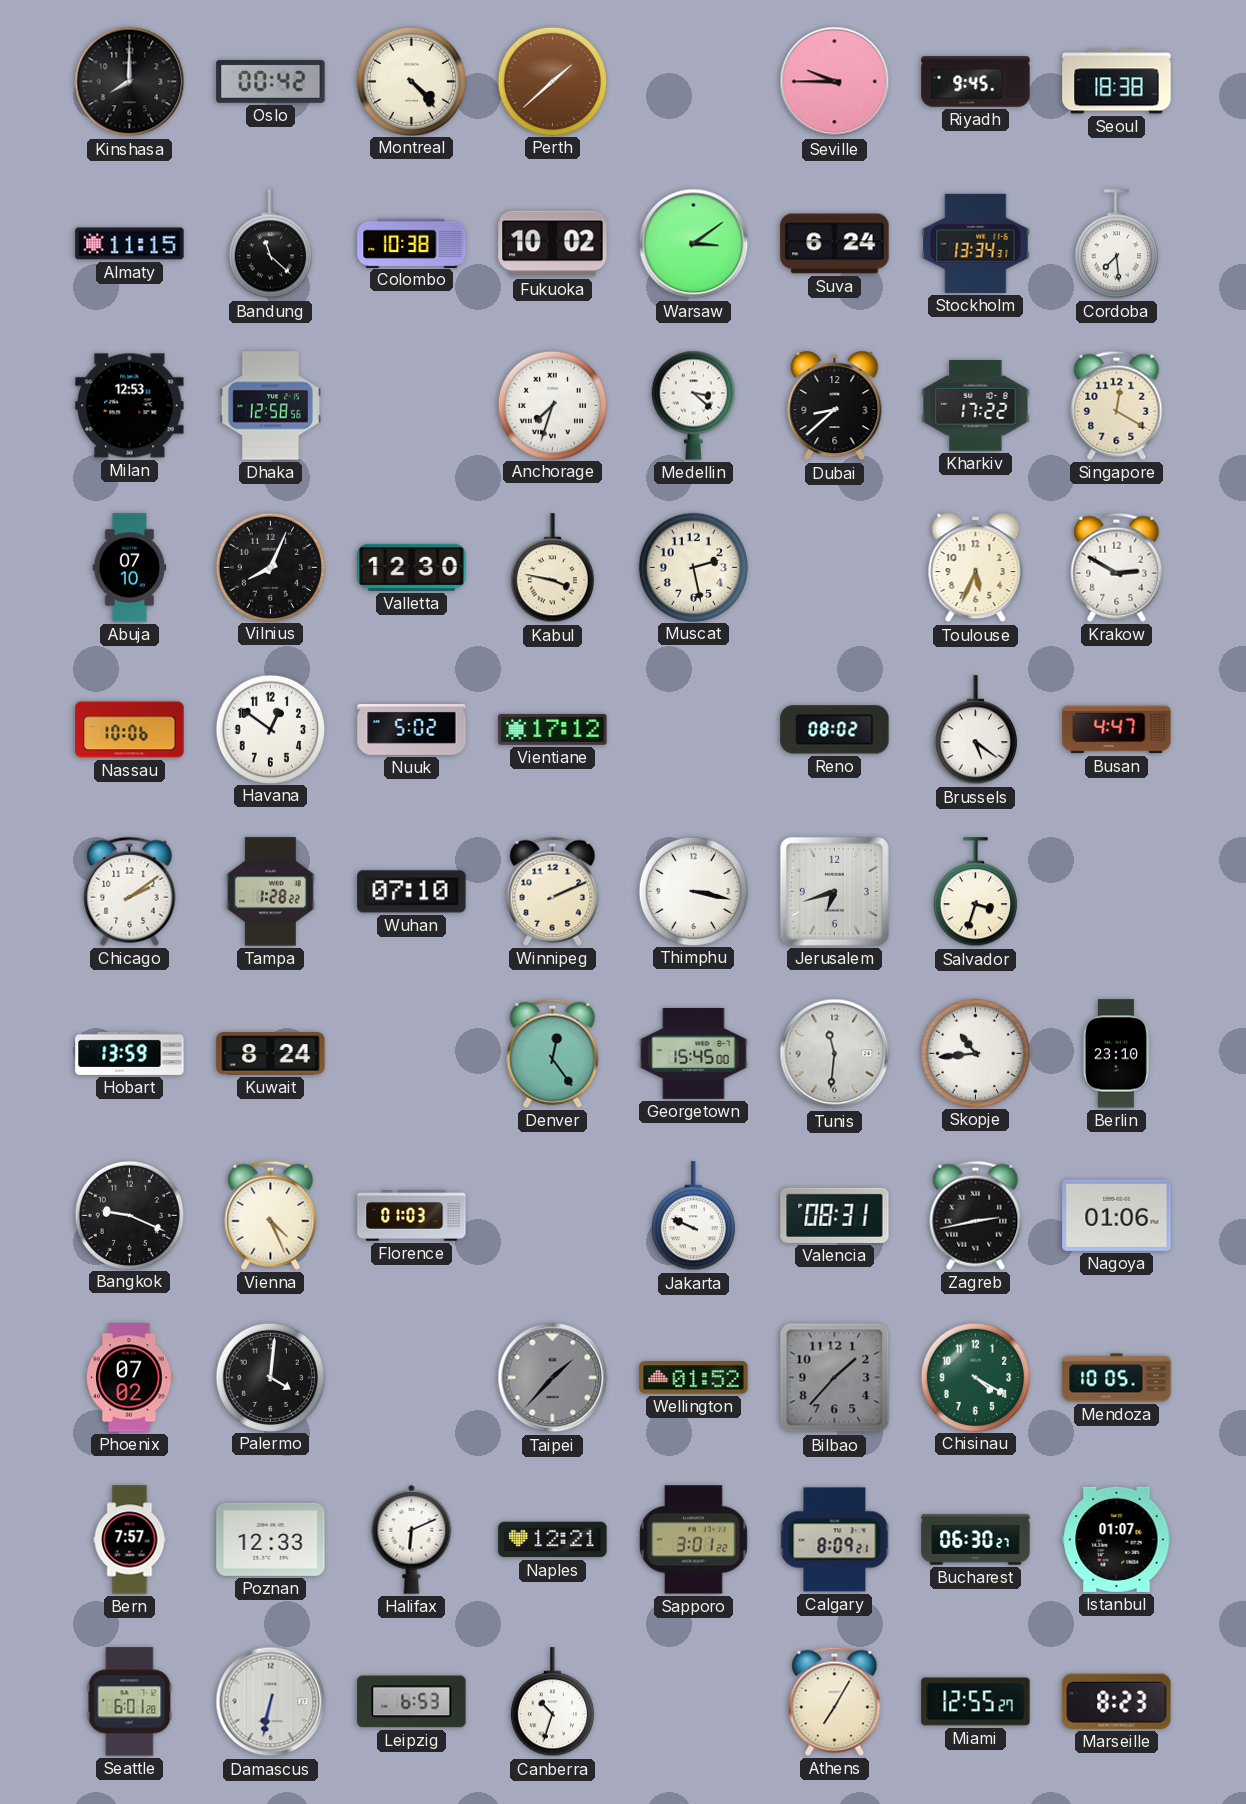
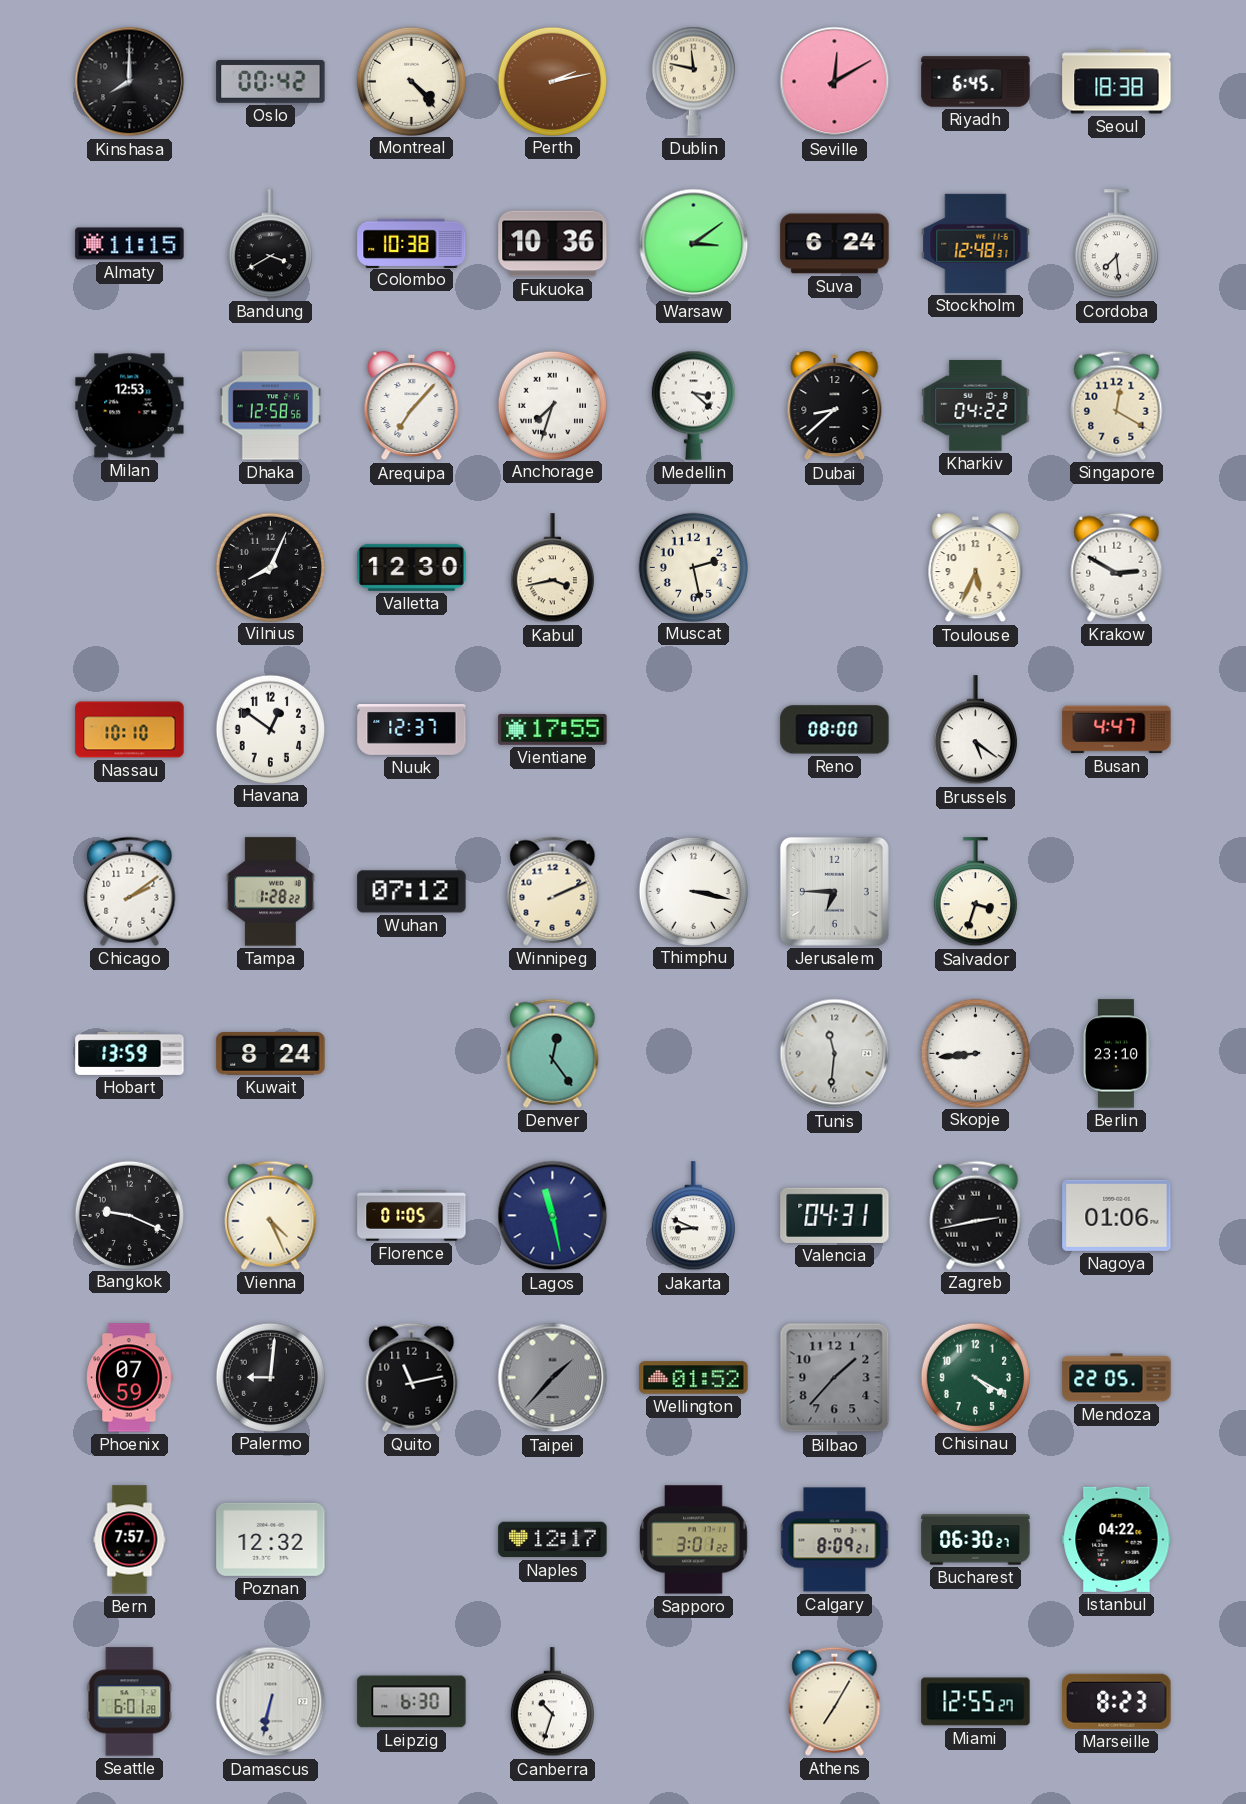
Perth: 1:38 -> 2:13 (552, 81)
Dublin: none -> 11:47 (693, 81)
Seville: 9:45 -> 12:10 (835, 82)
Riyadh: 9:45 -> 6:45 (976, 82)
Bandung: 11:22 -> 3:40 (270, 244)
Fukuoka: 10:02 -> 10:36 (553, 244)
Stockholm: 13:34 -> 12:48 (976, 243)
Arequipa: none -> 7:07 (412, 406)
Kharkiv: 17:22 -> 04:22 (976, 405)
Abuja: 07:10 -> none (130, 568)
Kabul: 3:47 -> 3:43 (552, 568)
Nassau: 10:06 -> 10:10 (130, 730)
Nuuk: 5:02 -> 12:37 (412, 730)
Vientiane: 17:12 -> 17:55 (553, 729)
Reno: 08:02 -> 08:00 (835, 730)
Wuhan: 07:10 -> 07:12 (412, 892)
Jerusalem: 6:42 -> 6:45 (834, 891)
Georgetown: 15:45 -> none (694, 1053)
Skopje: 10:44 -> 8:44 (975, 1053)
Florence: 01:03 -> 01:05 (412, 1216)
Lagos: none -> 11:28 (553, 1216)
Jakarta: 9:49 -> 8:49 (693, 1216)
Valencia: 08:31 -> 04:31 (835, 1215)
Phoenix: 07:02 -> 07:59 (130, 1378)
Palermo: 4:01 -> 9:01 (270, 1377)
Quito: none -> 11:13 (412, 1377)
Mendoza: 10:05 -> 22:05 (1117, 1378)
Poznan: 12:33 -> 12:32 (271, 1539)
Halifax: 6:11 -> none (412, 1539)
Naples: 12:21 -> 12:17 (553, 1540)
Istanbul: 01:07 -> 04:22 (1117, 1539)
Leipzig: 6:53 -> 6:30 (412, 1702)
